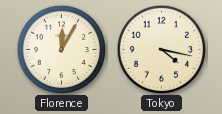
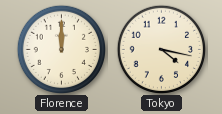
Florence: 12:05 -> 12:00 (61, 49)
